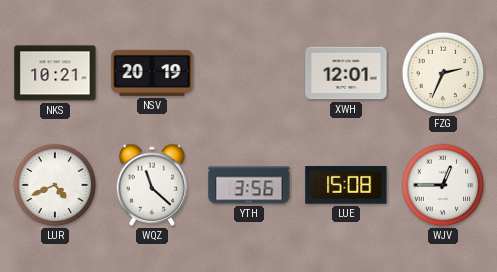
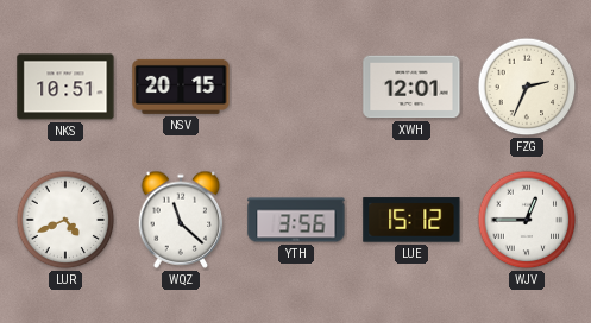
NKS: 10:21 -> 10:51 (65, 87)
NSV: 20:19 -> 20:15 (181, 87)
LUE: 15:08 -> 15:12 (411, 220)
